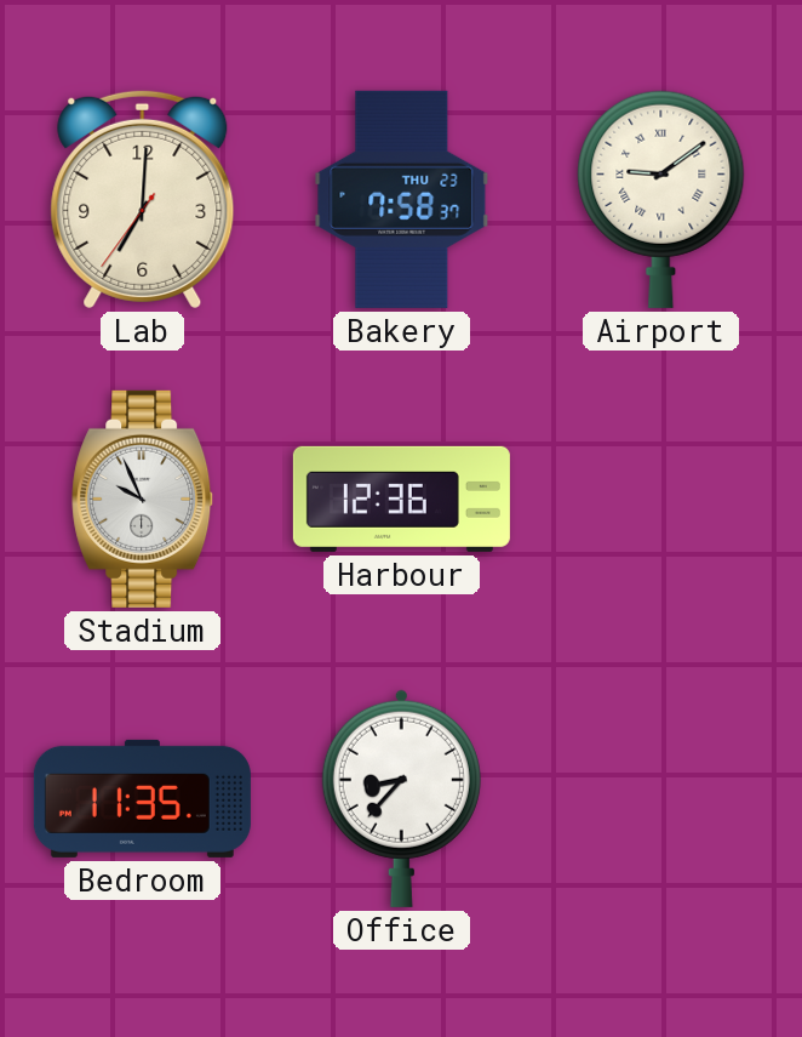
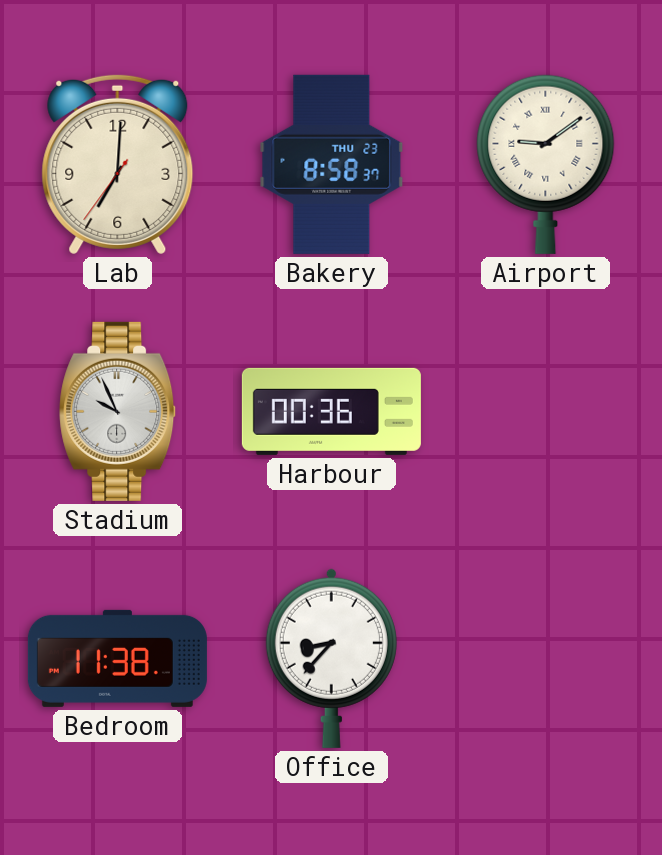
Bakery: 7:58 -> 8:58 (332, 164)
Harbour: 12:36 -> 00:36 (331, 411)
Bedroom: 11:35 -> 11:38 (117, 658)
